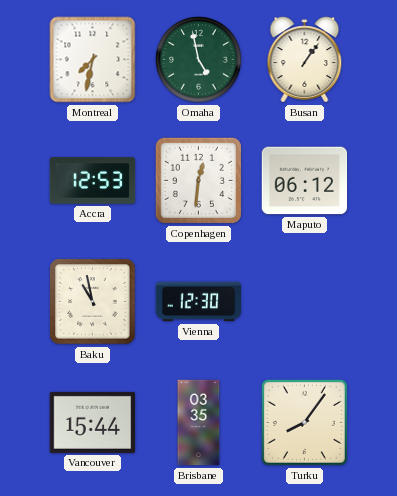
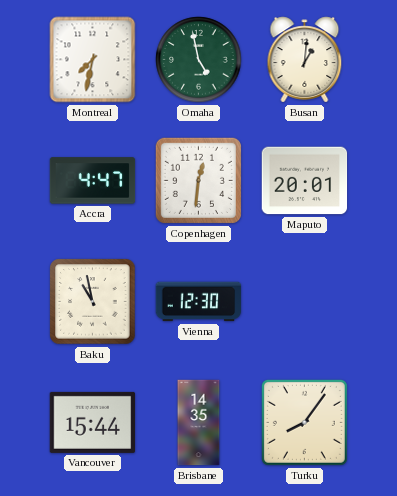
Busan: 1:06 -> 1:01 (305, 60)
Accra: 12:53 -> 4:47 (93, 181)
Maputo: 06:12 -> 20:01 (305, 181)
Brisbane: 03:35 -> 14:35 (199, 423)
